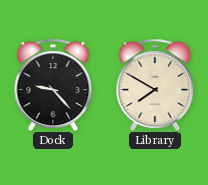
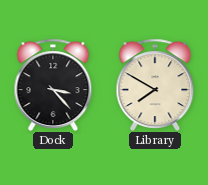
Dock: 9:23 -> 3:23 (53, 84)
